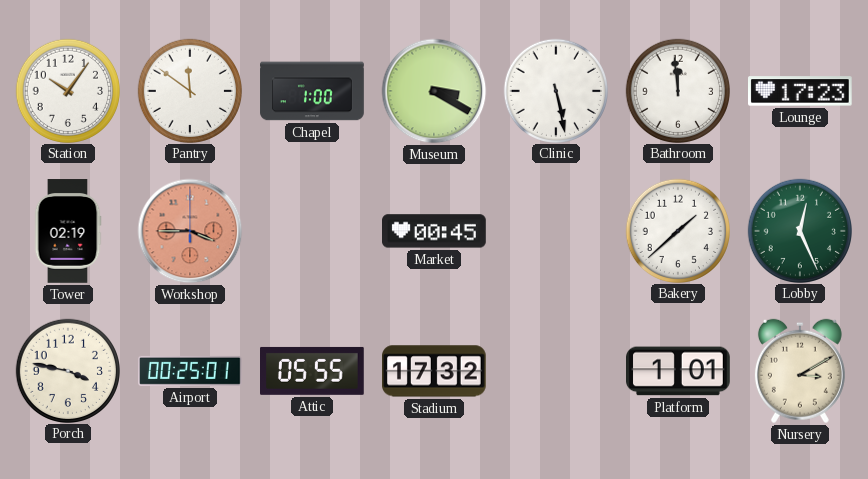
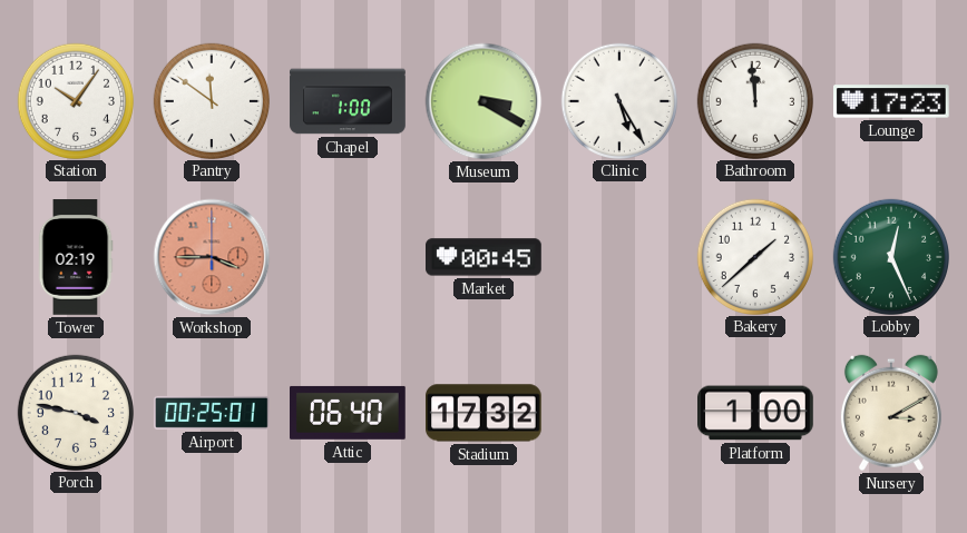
Clinic: 5:28 -> 5:25 (618, 100)
Attic: 05:55 -> 06:40 (349, 413)
Platform: 1:01 -> 1:00 (756, 413)
